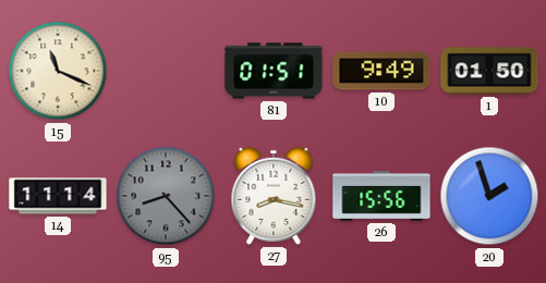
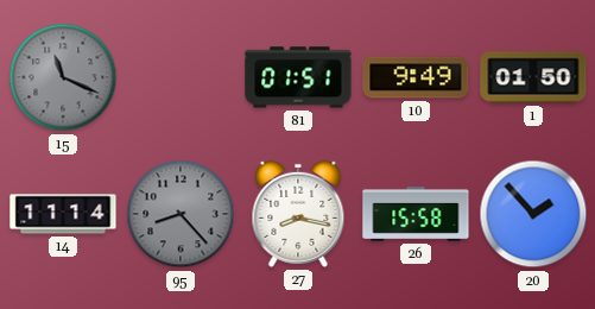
15 dial: cream -> grey (63, 77)
26: 15:56 -> 15:58 (416, 215)
20: 1:57 -> 1:53 (533, 214)
